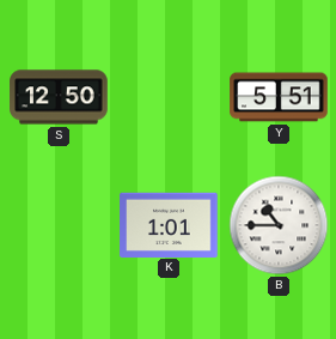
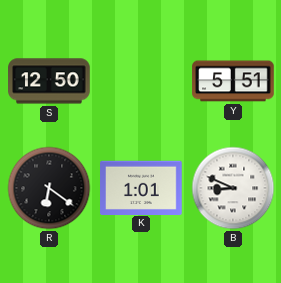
R: none -> 6:21 (49, 188)
B: 10:45 -> 8:49 (233, 188)
